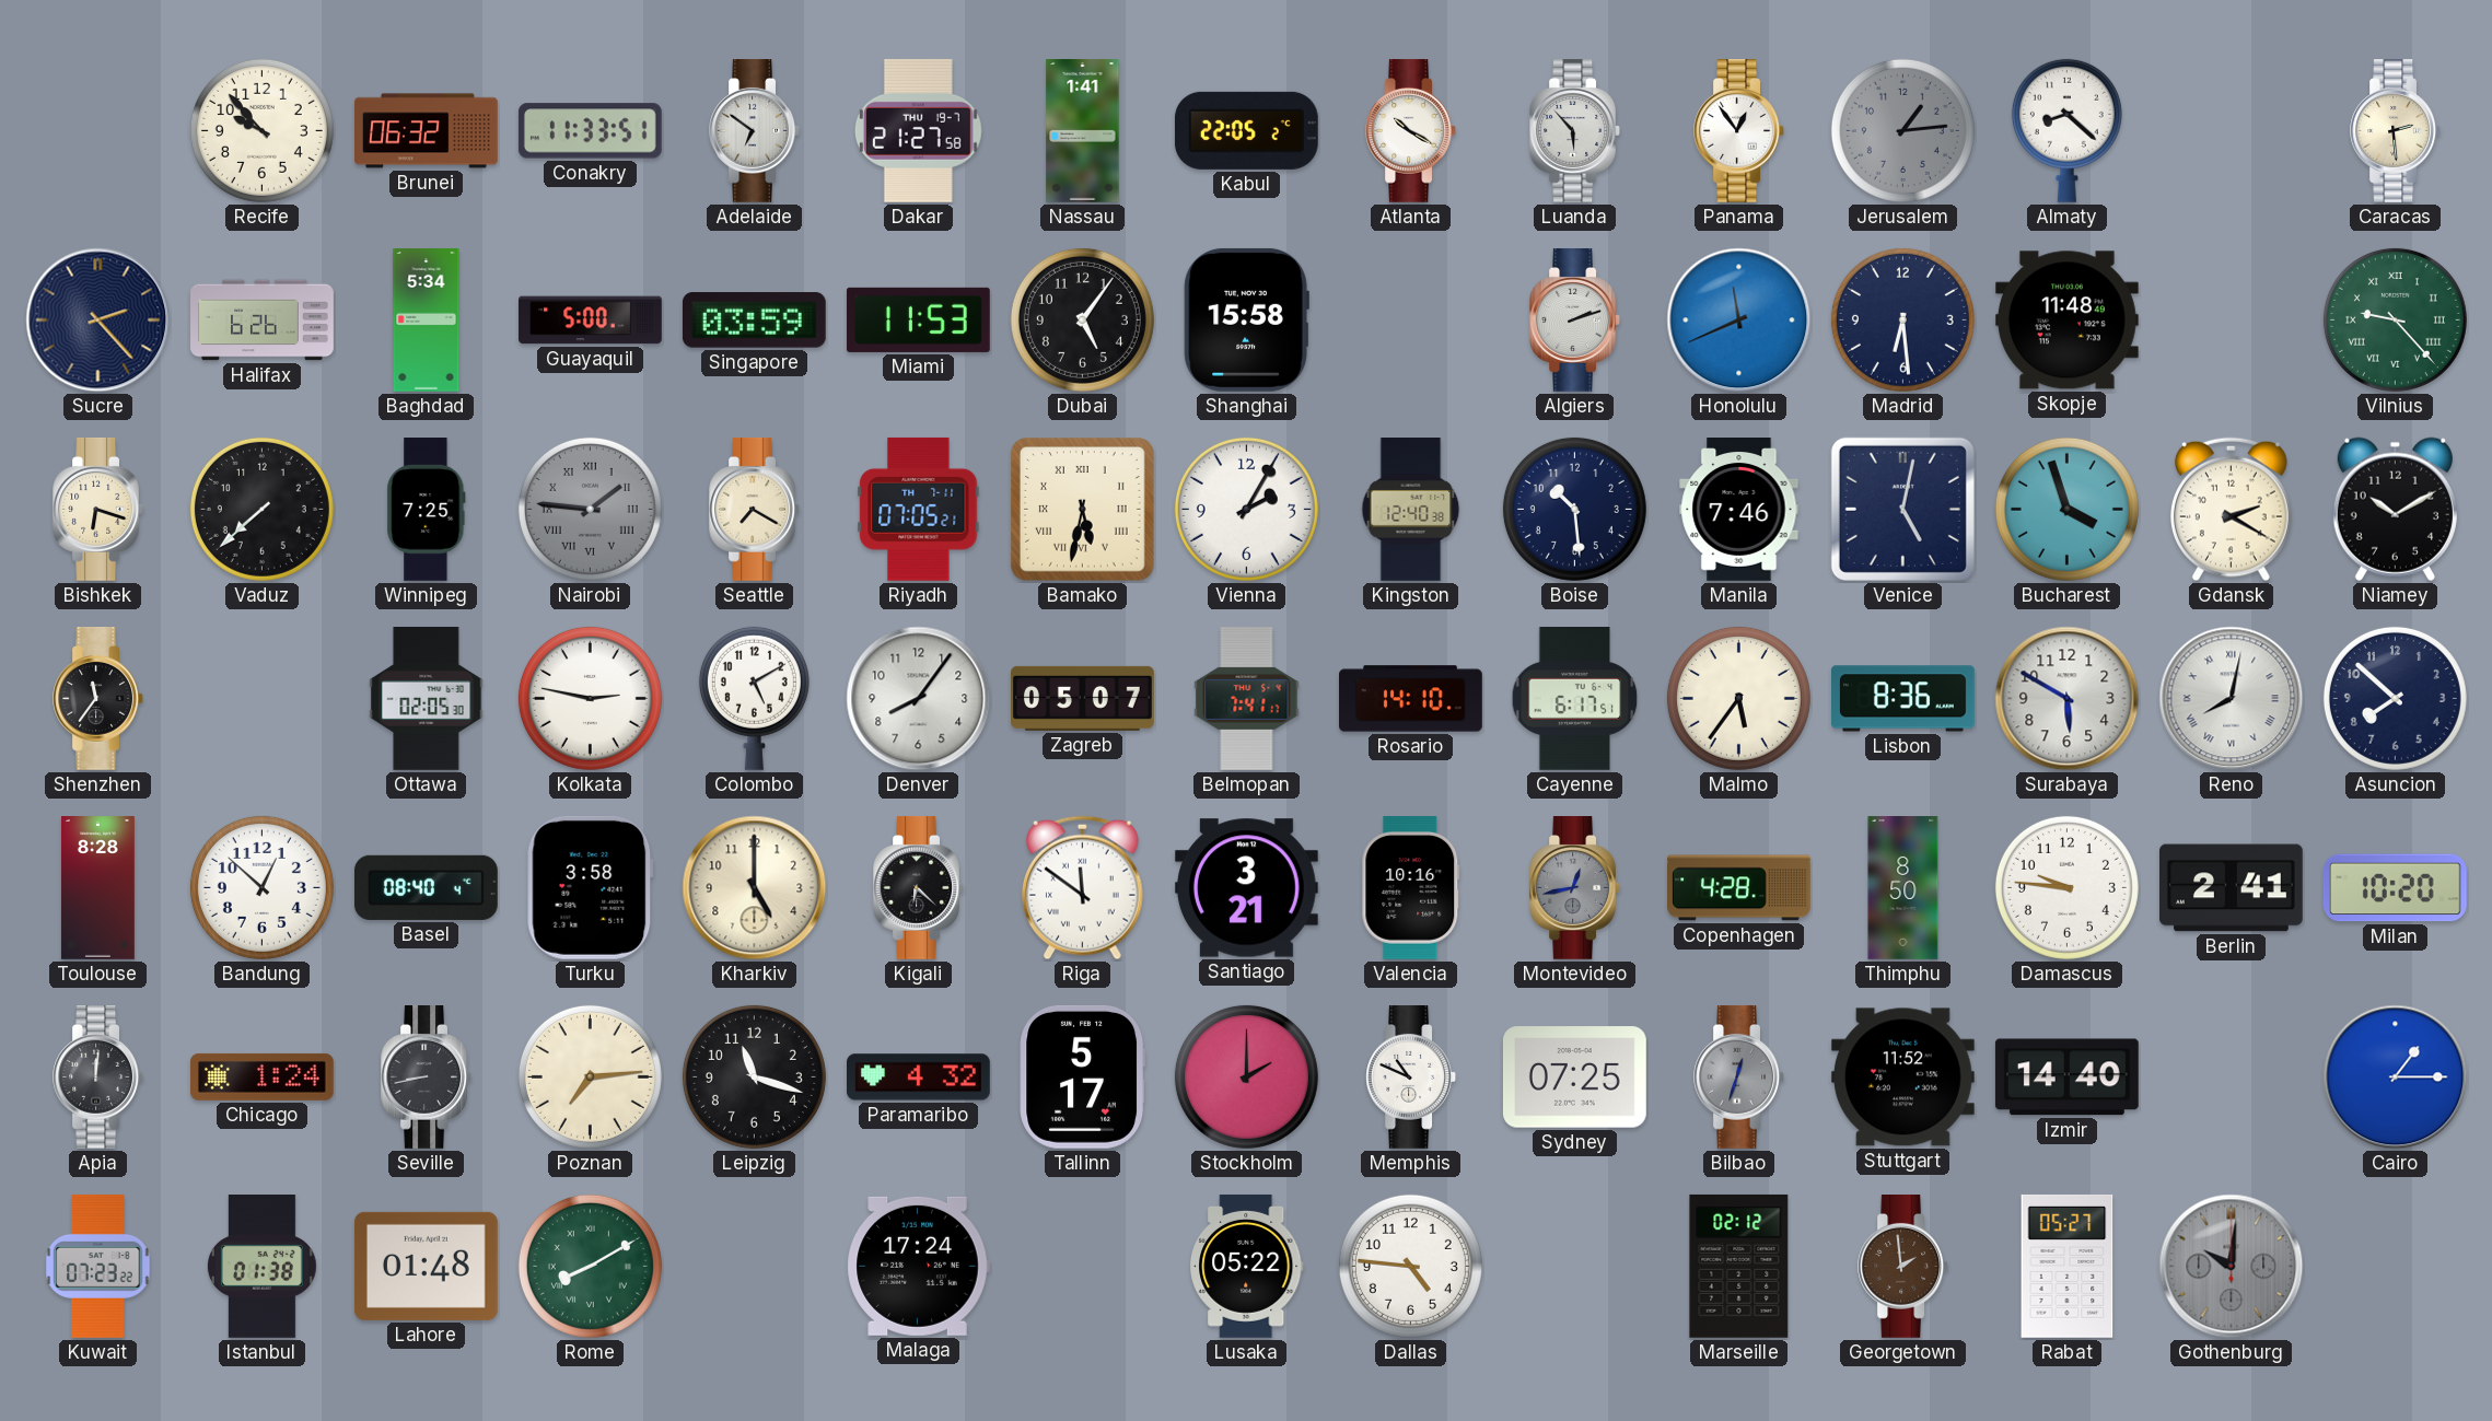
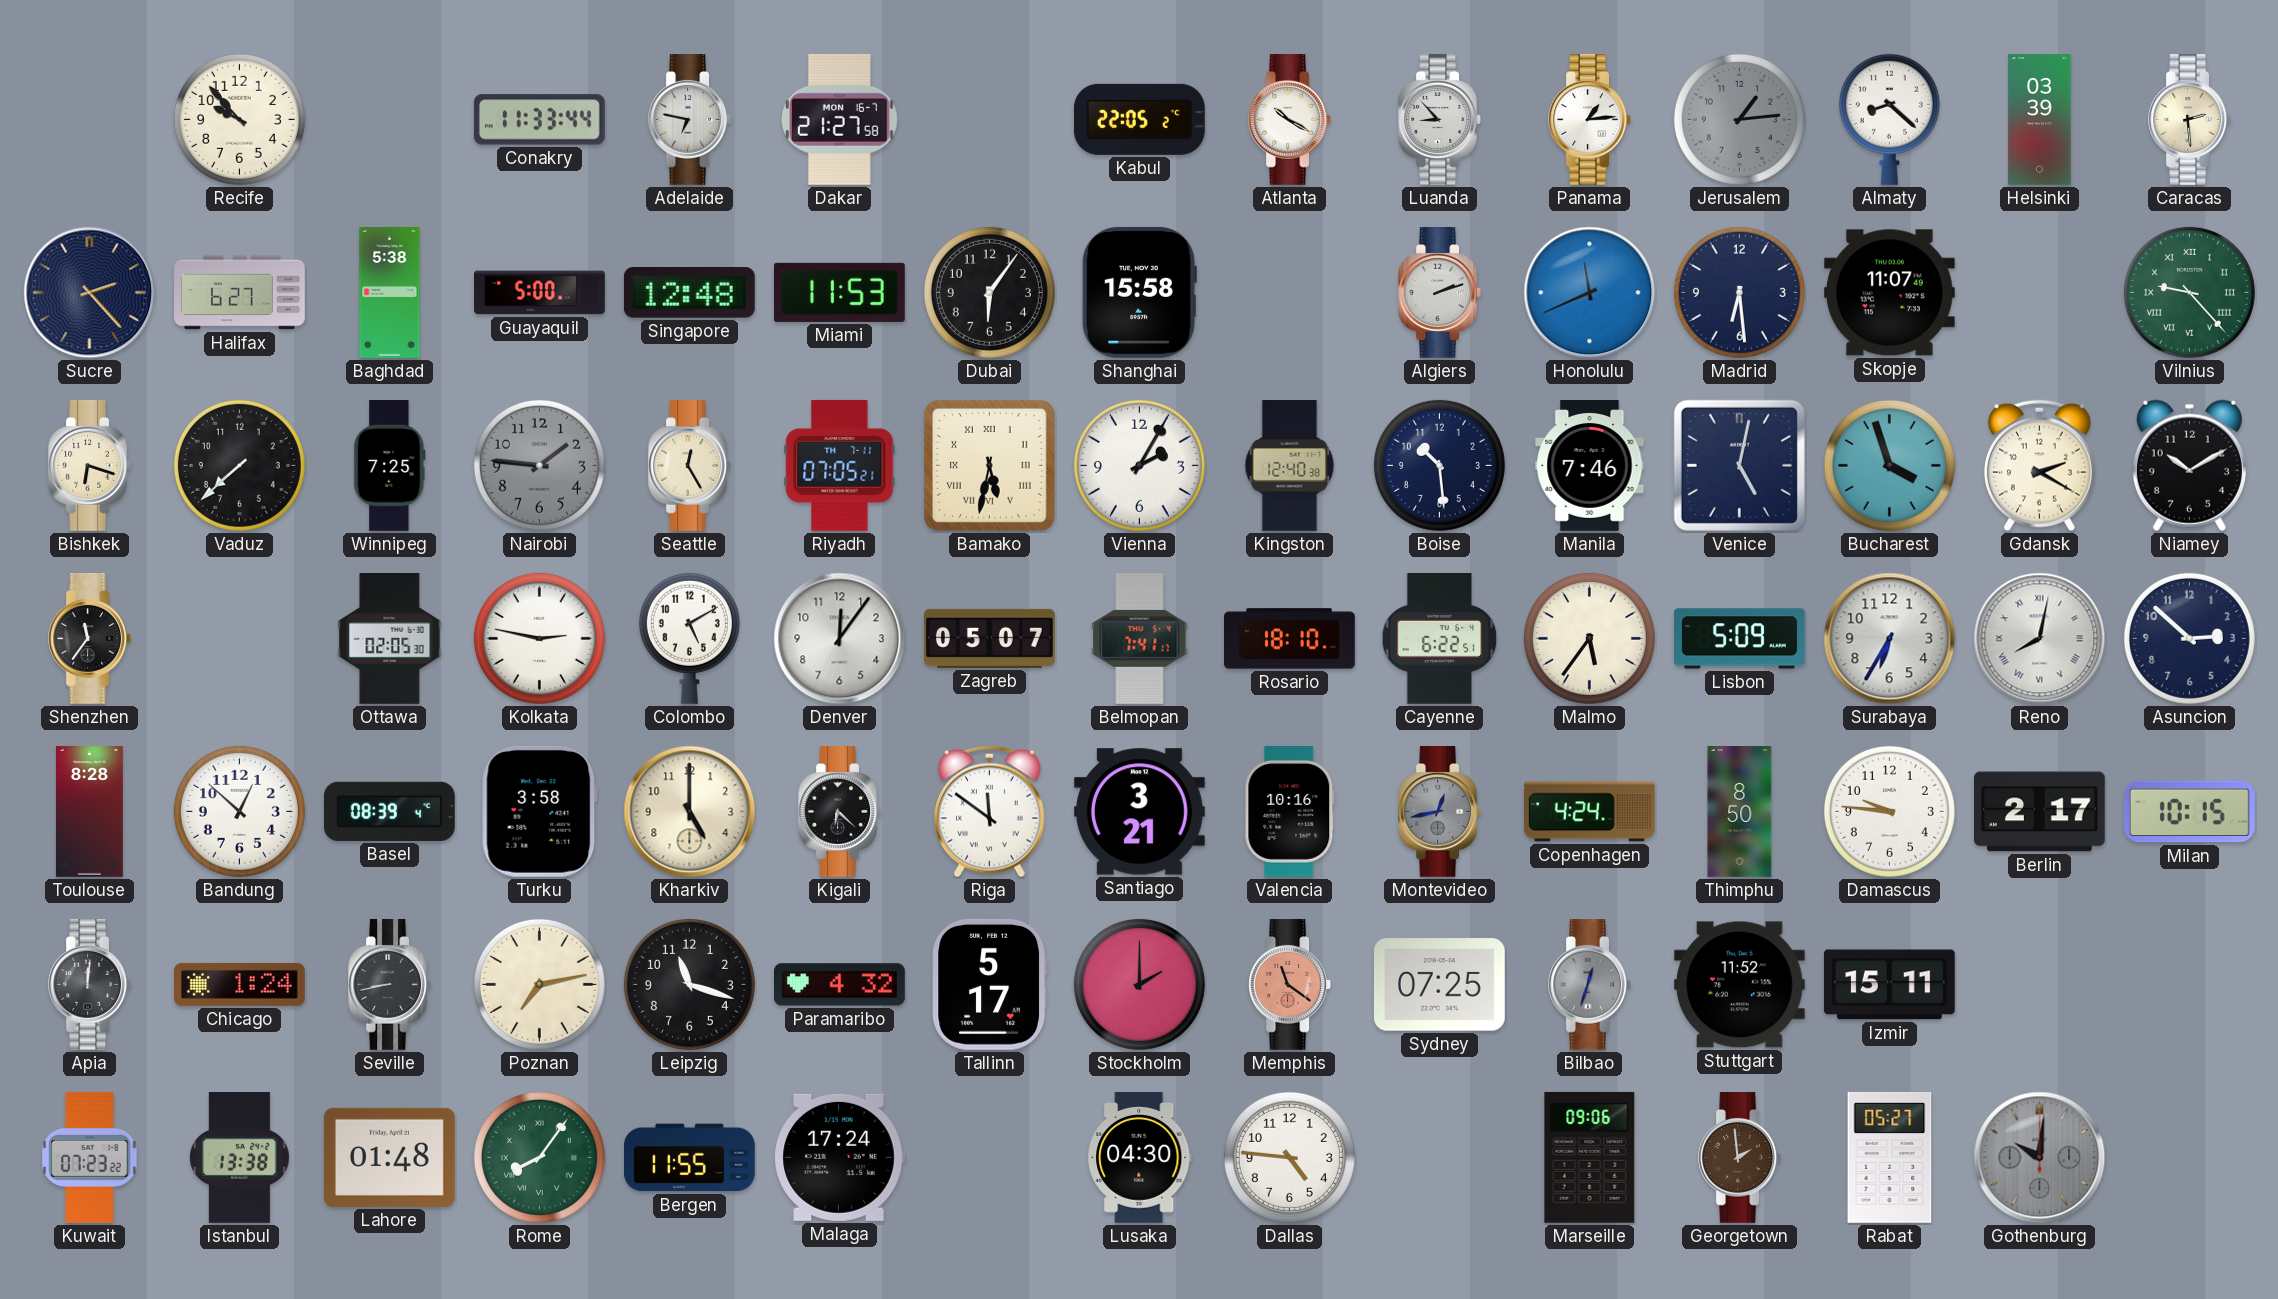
Brunei: 06:32 -> none (427, 131)
Conakry: 11:33:51 -> 11:33:44 (539, 120)
Adelaide: 6:51 -> 6:47 (689, 120)
Dakar date: THU 19-7 -> MON 16-7 (839, 119)
Nassau: 1:41 -> none (1083, 131)
Luanda: 5:53 -> 8:53 (1439, 120)
Panama: 12:54 -> 1:14 (1589, 120)
Helsinki: none -> 03:39 (2040, 120)
Halifax: 6:26 -> 6:27 (240, 293)
Baghdad: 5:34 -> 5:38 (390, 293)
Singapore: 03:59 -> 12:48 (689, 293)
Dubai: 5:06 -> 6:06 (989, 292)
Skopje: 11:48 -> 11:07 (1889, 293)
Nairobi numerals: Roman -> Arabic (539, 465)
Seattle: 7:20 -> 12:25 (689, 466)
Denver: 8:06 -> 12:06 (840, 639)
Rosario: 14:10 -> 18:10 (1290, 639)
Cayenne: 6:17 -> 6:22 (1440, 639)
Lisbon: 8:36 -> 5:09 (1740, 639)
Surabaya: 5:50 -> 6:35 (1890, 639)
Asuncion: 7:52 -> 2:52 (2189, 638)
Basel: 08:40 -> 08:39 (389, 811)
Copenhagen: 4:28 -> 4:24 (1590, 812)
Berlin: 2:41 -> 2:17 (2040, 812)
Milan: 10:20 -> 10:15 (2189, 812)
Poznan: 7:14 -> 7:13 (539, 984)
Memphis: 10:49 -> 11:21 (1289, 985)
Memphis dial: white -> salmon (1289, 985)
Izmir: 14:40 -> 15:11 (1889, 985)
Cairo: 1:15 -> none (2396, 1078)
Istanbul: 01:38 -> 13:38 (239, 1158)
Rome: 8:10 -> 8:06 (539, 1157)
Bergen: none -> 11:55 (690, 1158)
Lusaka: 05:22 -> 04:30 (1140, 1157)
Marseille: 02:12 -> 09:06 (1590, 1157)
